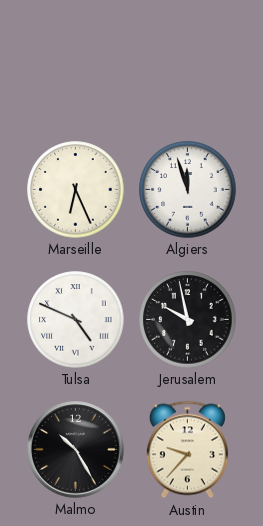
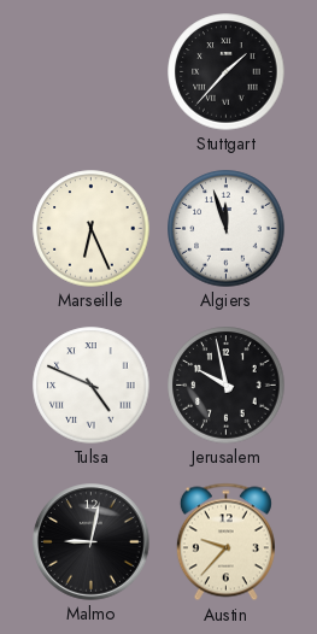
Stuttgart: none -> 1:37 (227, 72)
Malmo: 10:25 -> 9:02 (92, 542)
